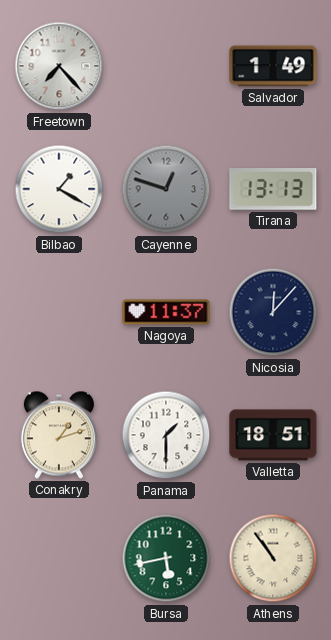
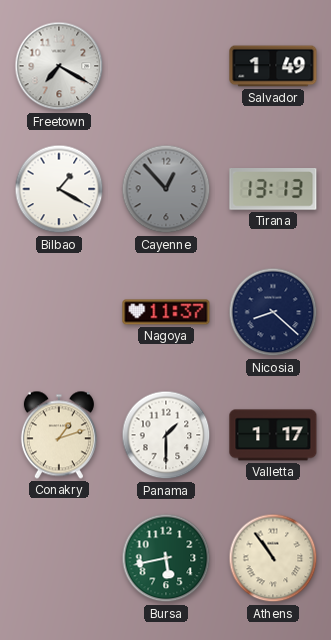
Freetown: 7:23 -> 7:20 (59, 66)
Cayenne: 12:48 -> 12:53 (166, 189)
Nicosia: 12:07 -> 8:22 (273, 312)
Valletta: 18:51 -> 1:17 (273, 435)
